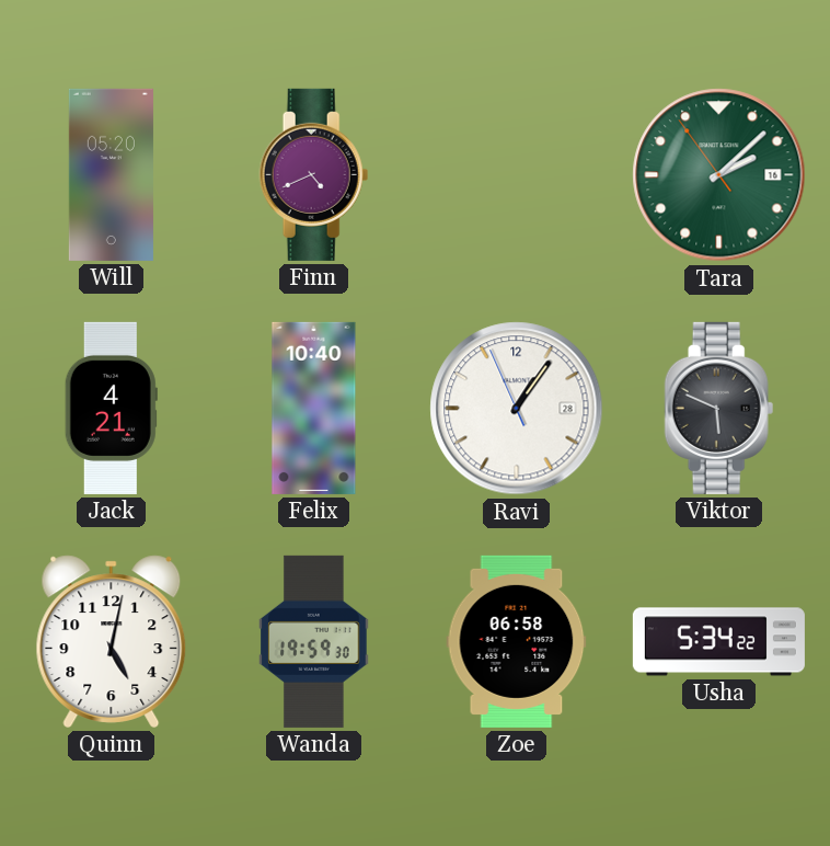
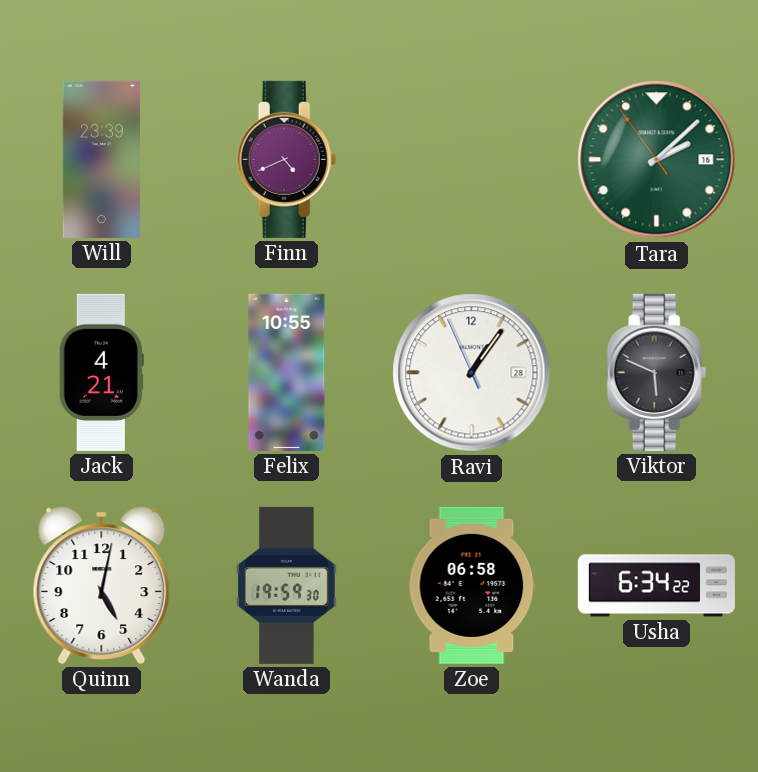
Will: 05:20 -> 23:39 (101, 159)
Felix: 10:40 -> 10:55 (287, 372)
Usha: 5:34 -> 6:34 (656, 586)
